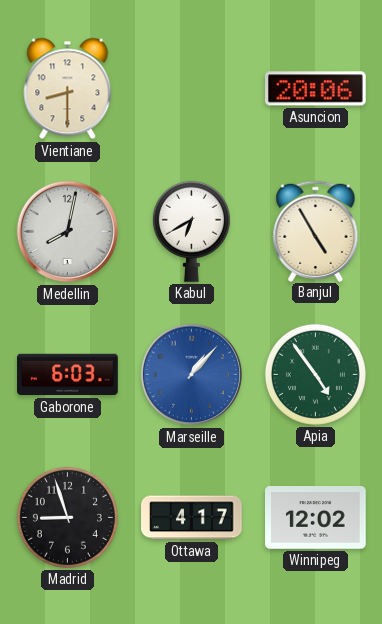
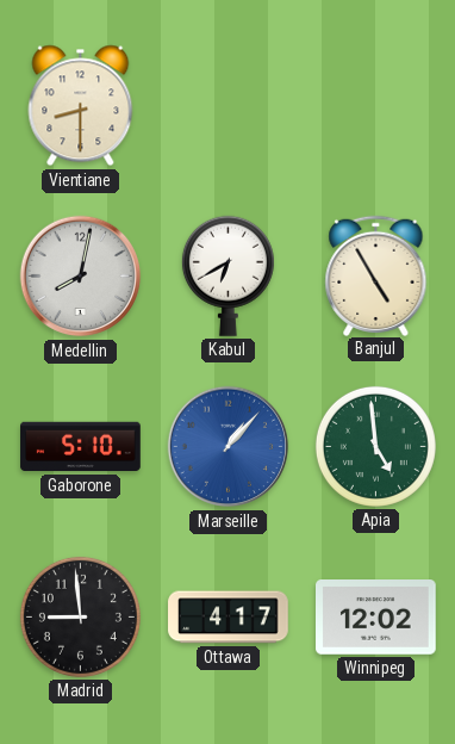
Asuncion: 20:06 -> none (316, 89)
Gaborone: 6:03 -> 5:10 (81, 447)
Apia: 4:54 -> 4:59 (375, 446)
Madrid: 8:57 -> 8:59 (80, 616)
